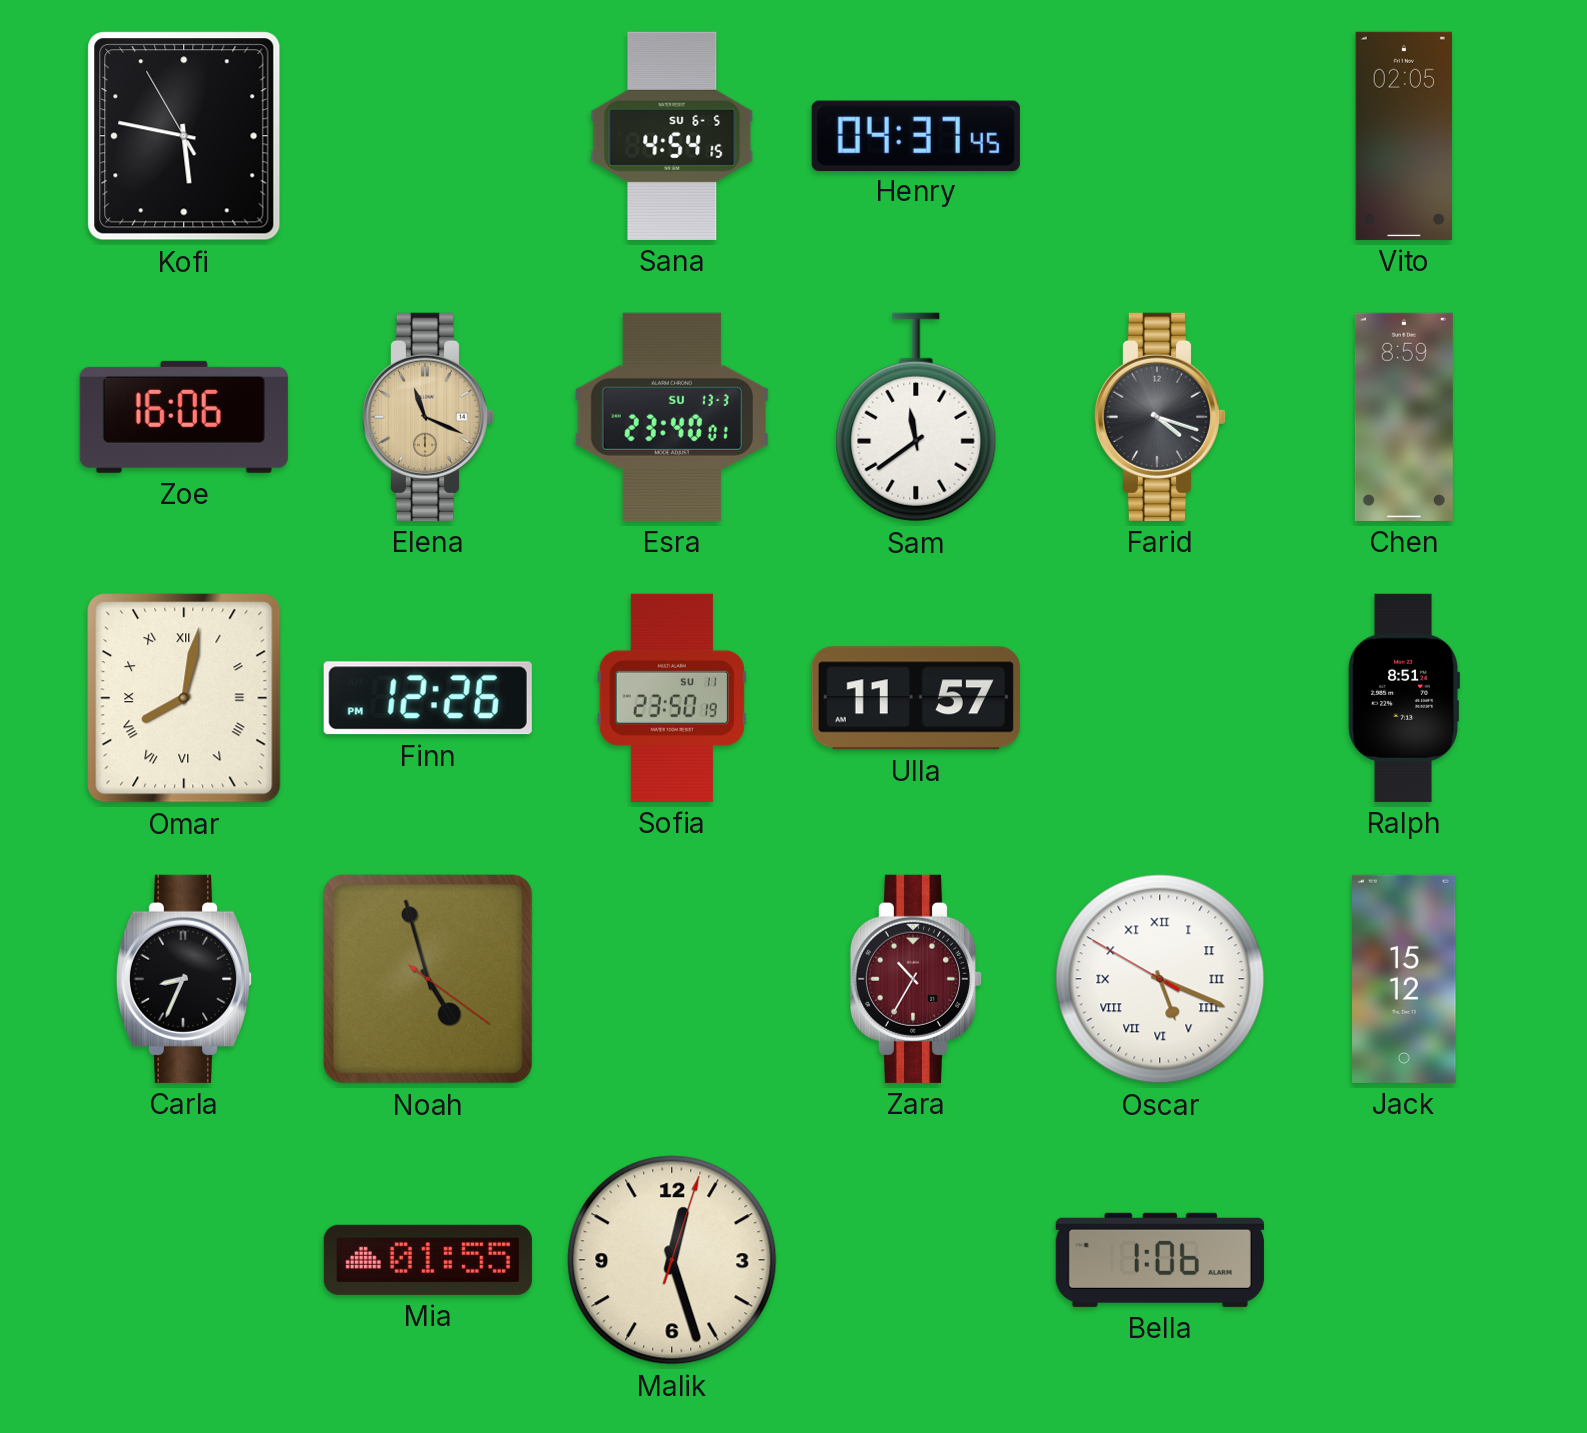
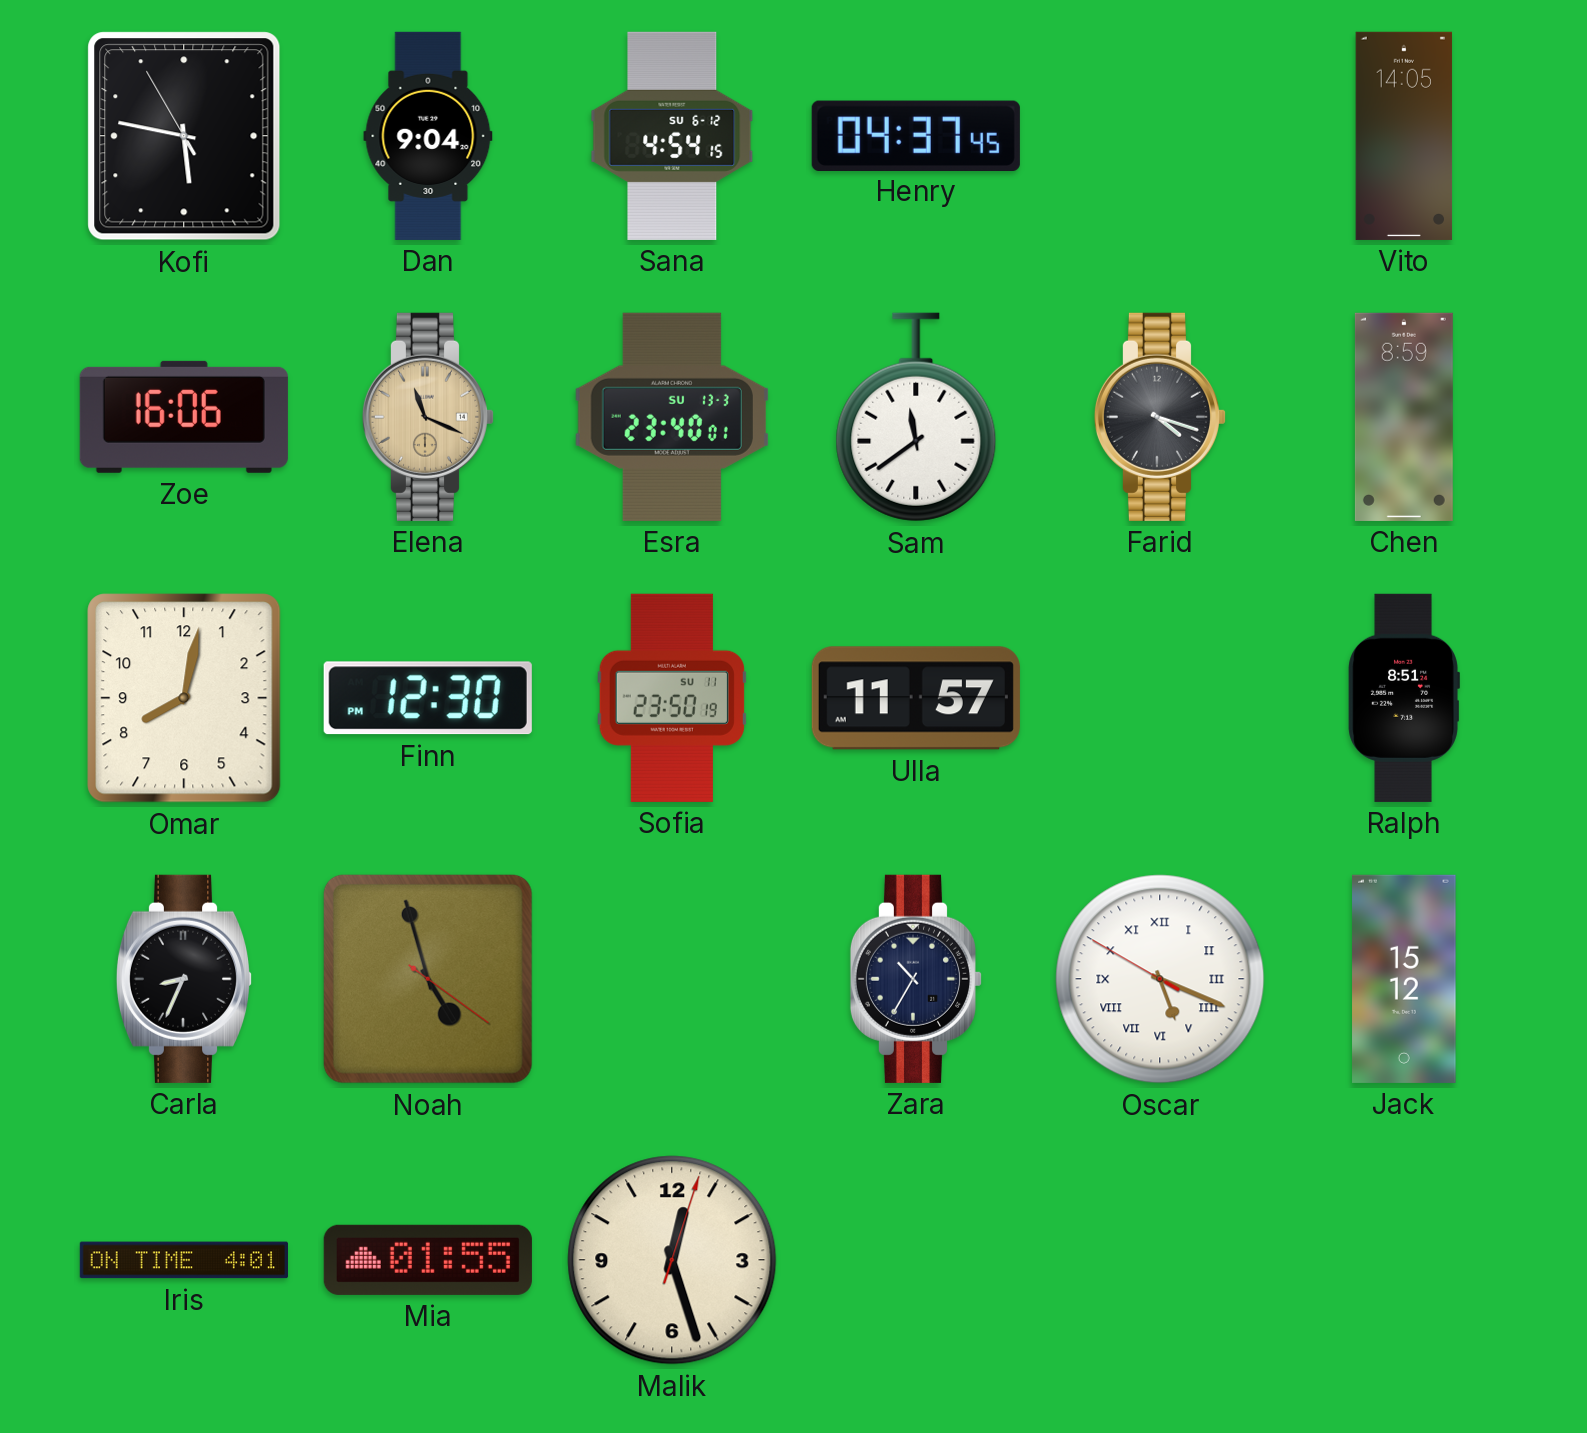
Dan: none -> 9:04 (428, 136)
Sana date: SU 6-5 -> SU 6-12 (672, 136)
Vito: 02:05 -> 14:05 (1404, 136)
Omar numerals: Roman -> Arabic (184, 698)
Finn: 12:26 -> 12:30 (428, 698)
Zara dial: burgundy -> navy (915, 979)
Iris: none -> 4:01 (184, 1260)
Bella: 1:06 -> none (1160, 1260)
